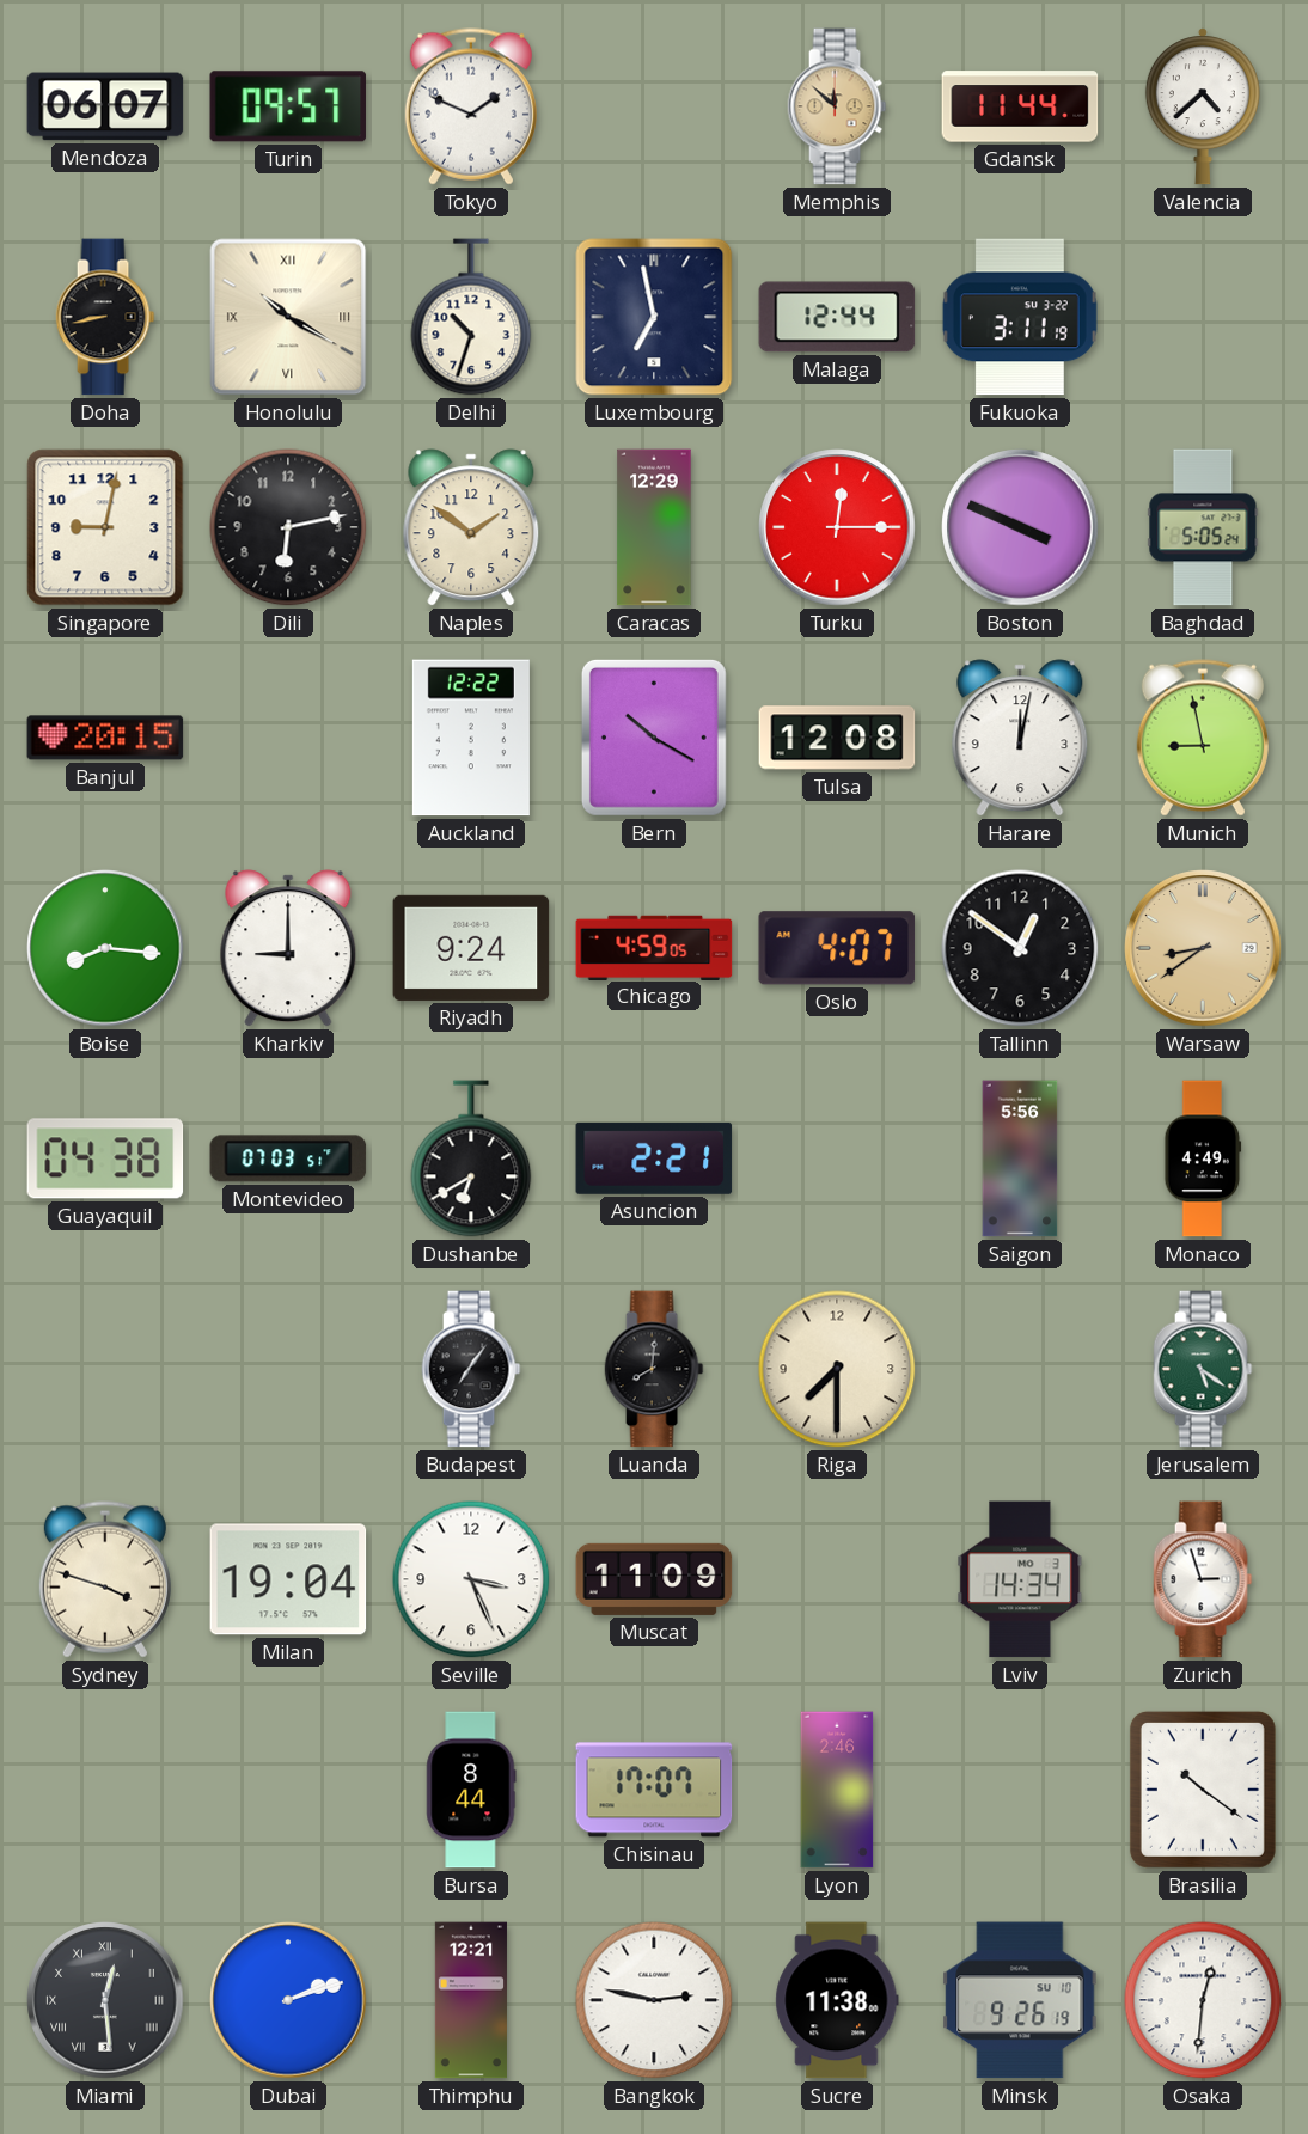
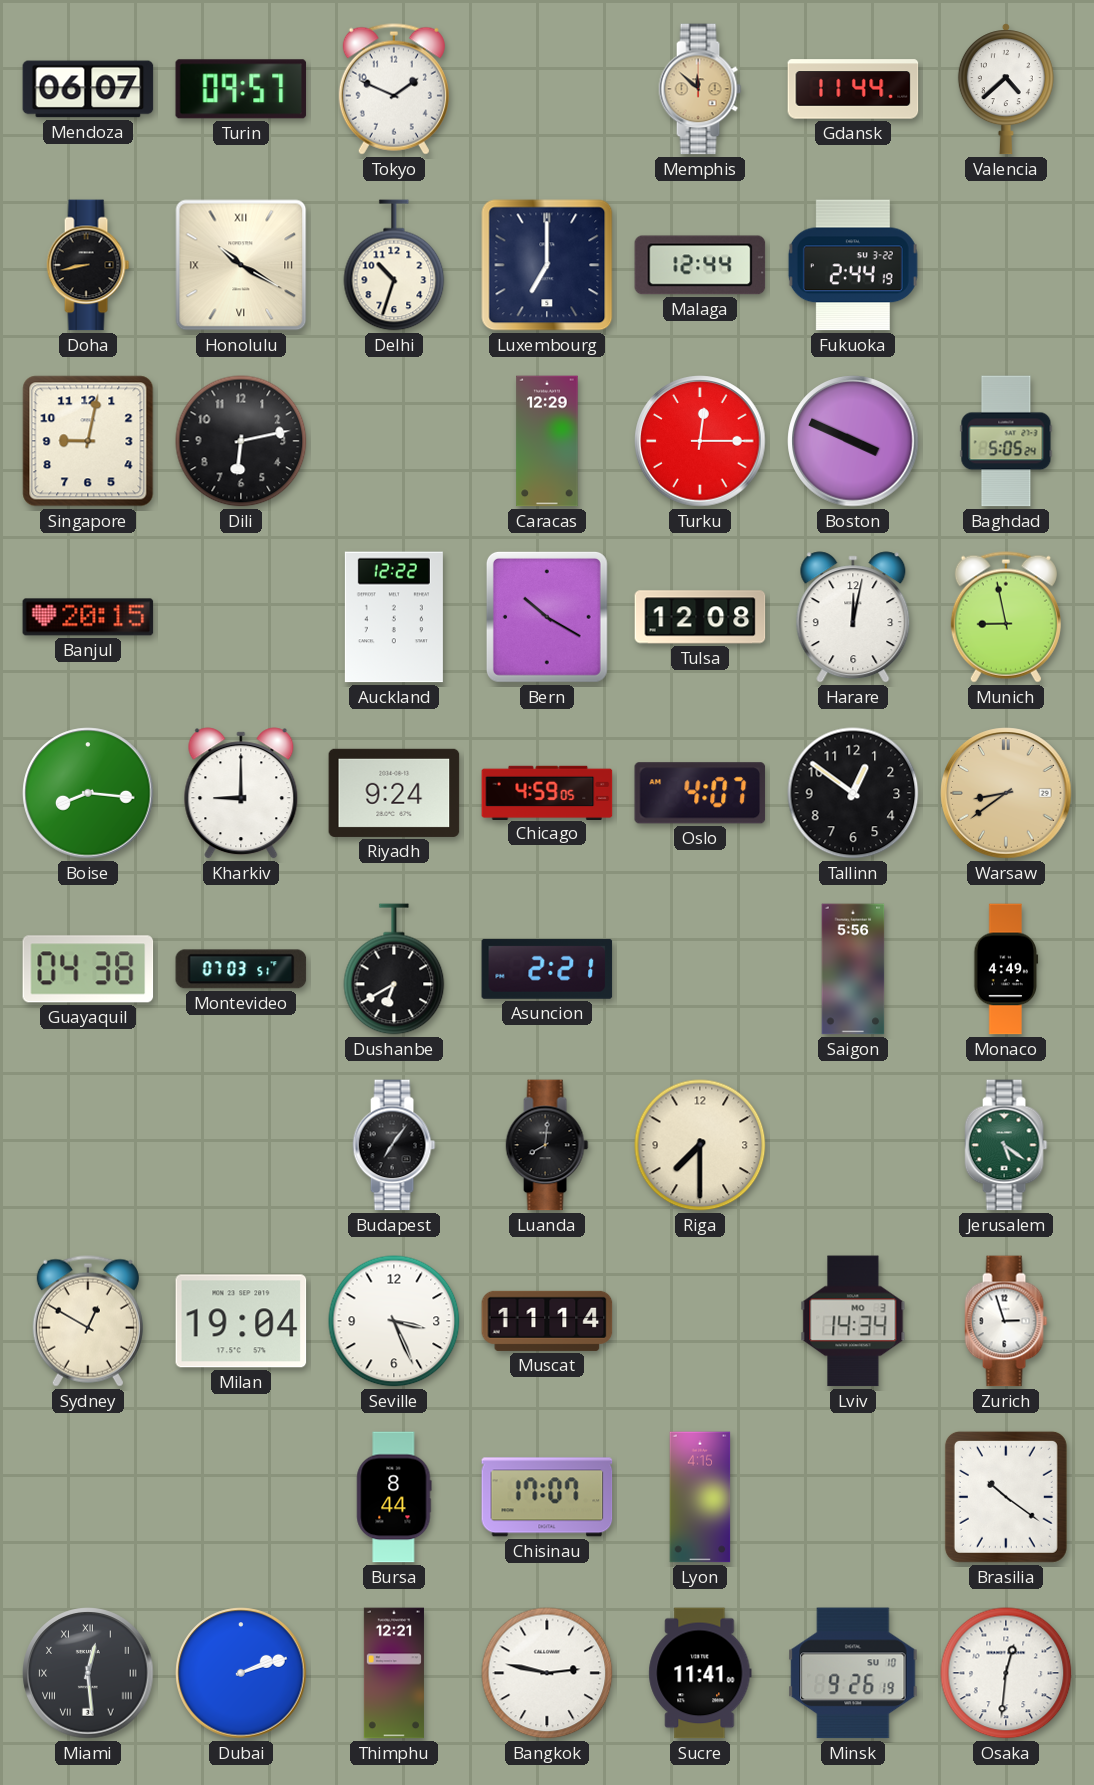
Luxembourg: 6:58 -> 7:00 (547, 265)
Fukuoka: 3:11 -> 2:44 (853, 265)
Naples: 1:51 -> none (471, 527)
Sydney: 3:48 -> 12:50 (88, 1321)
Muscat: 11:09 -> 11:14 (547, 1321)
Lyon: 2:46 -> 4:15 (700, 1497)
Sucre: 11:38 -> 11:41 (700, 1673)
